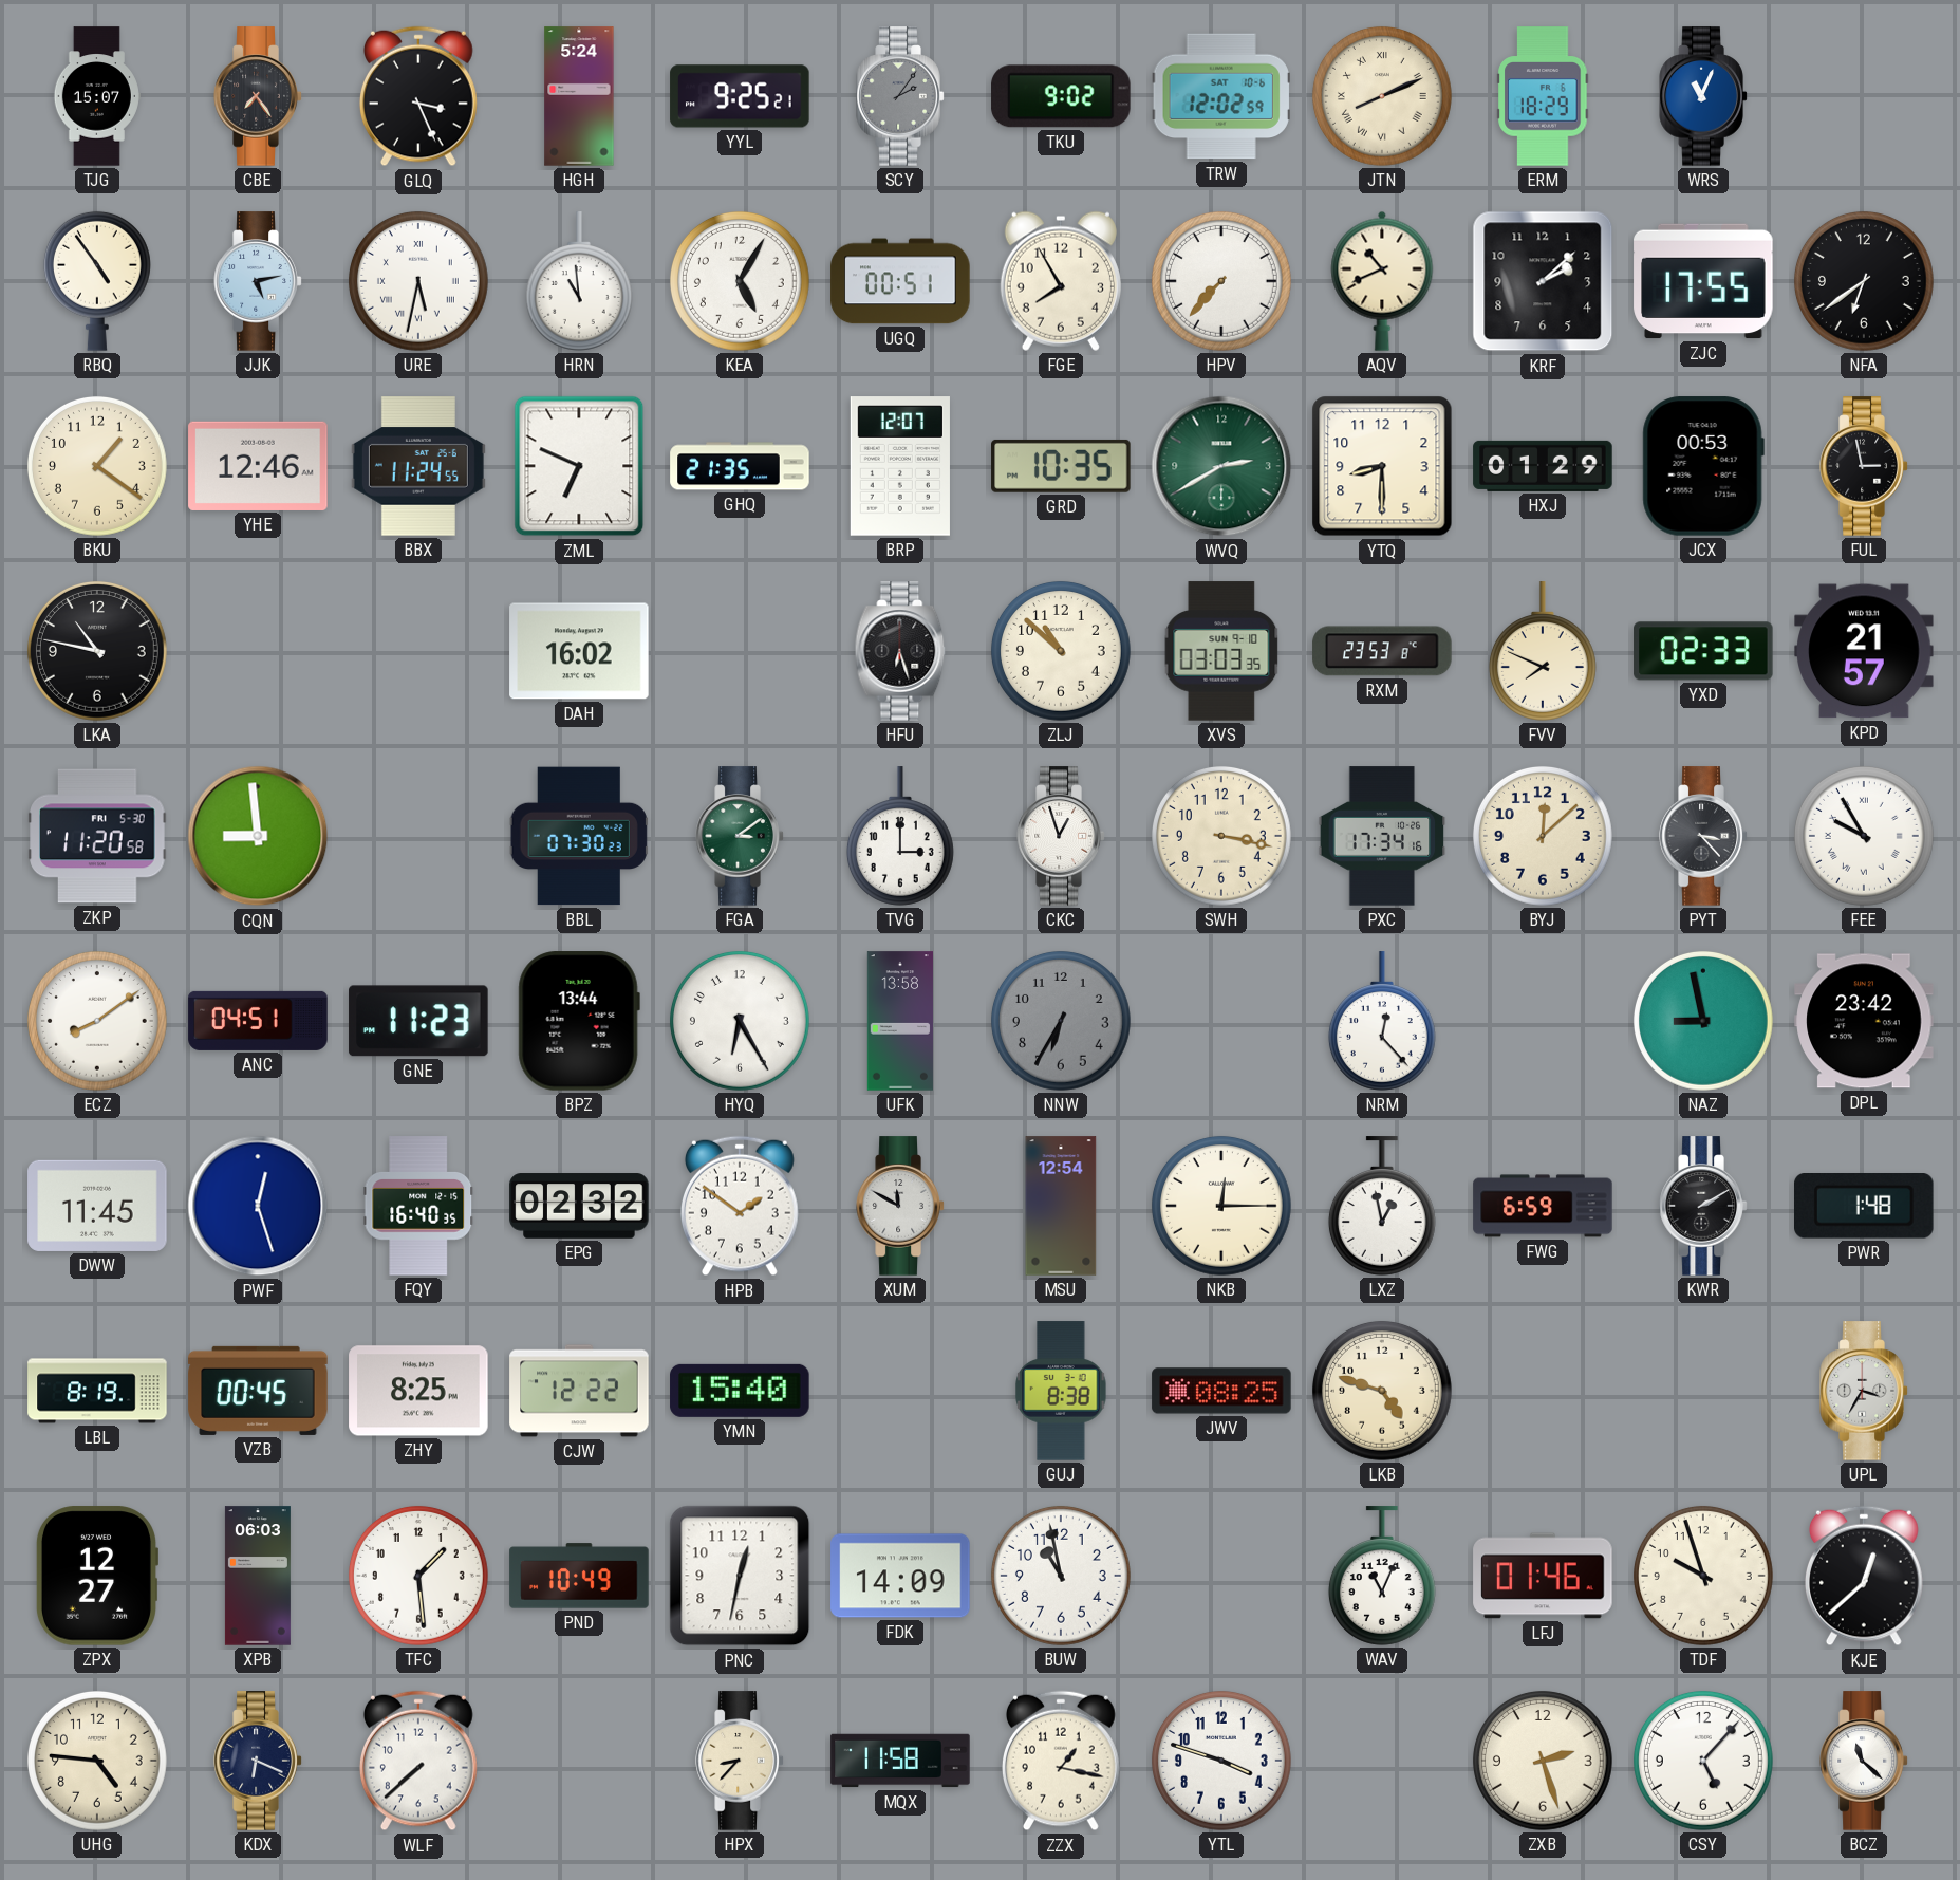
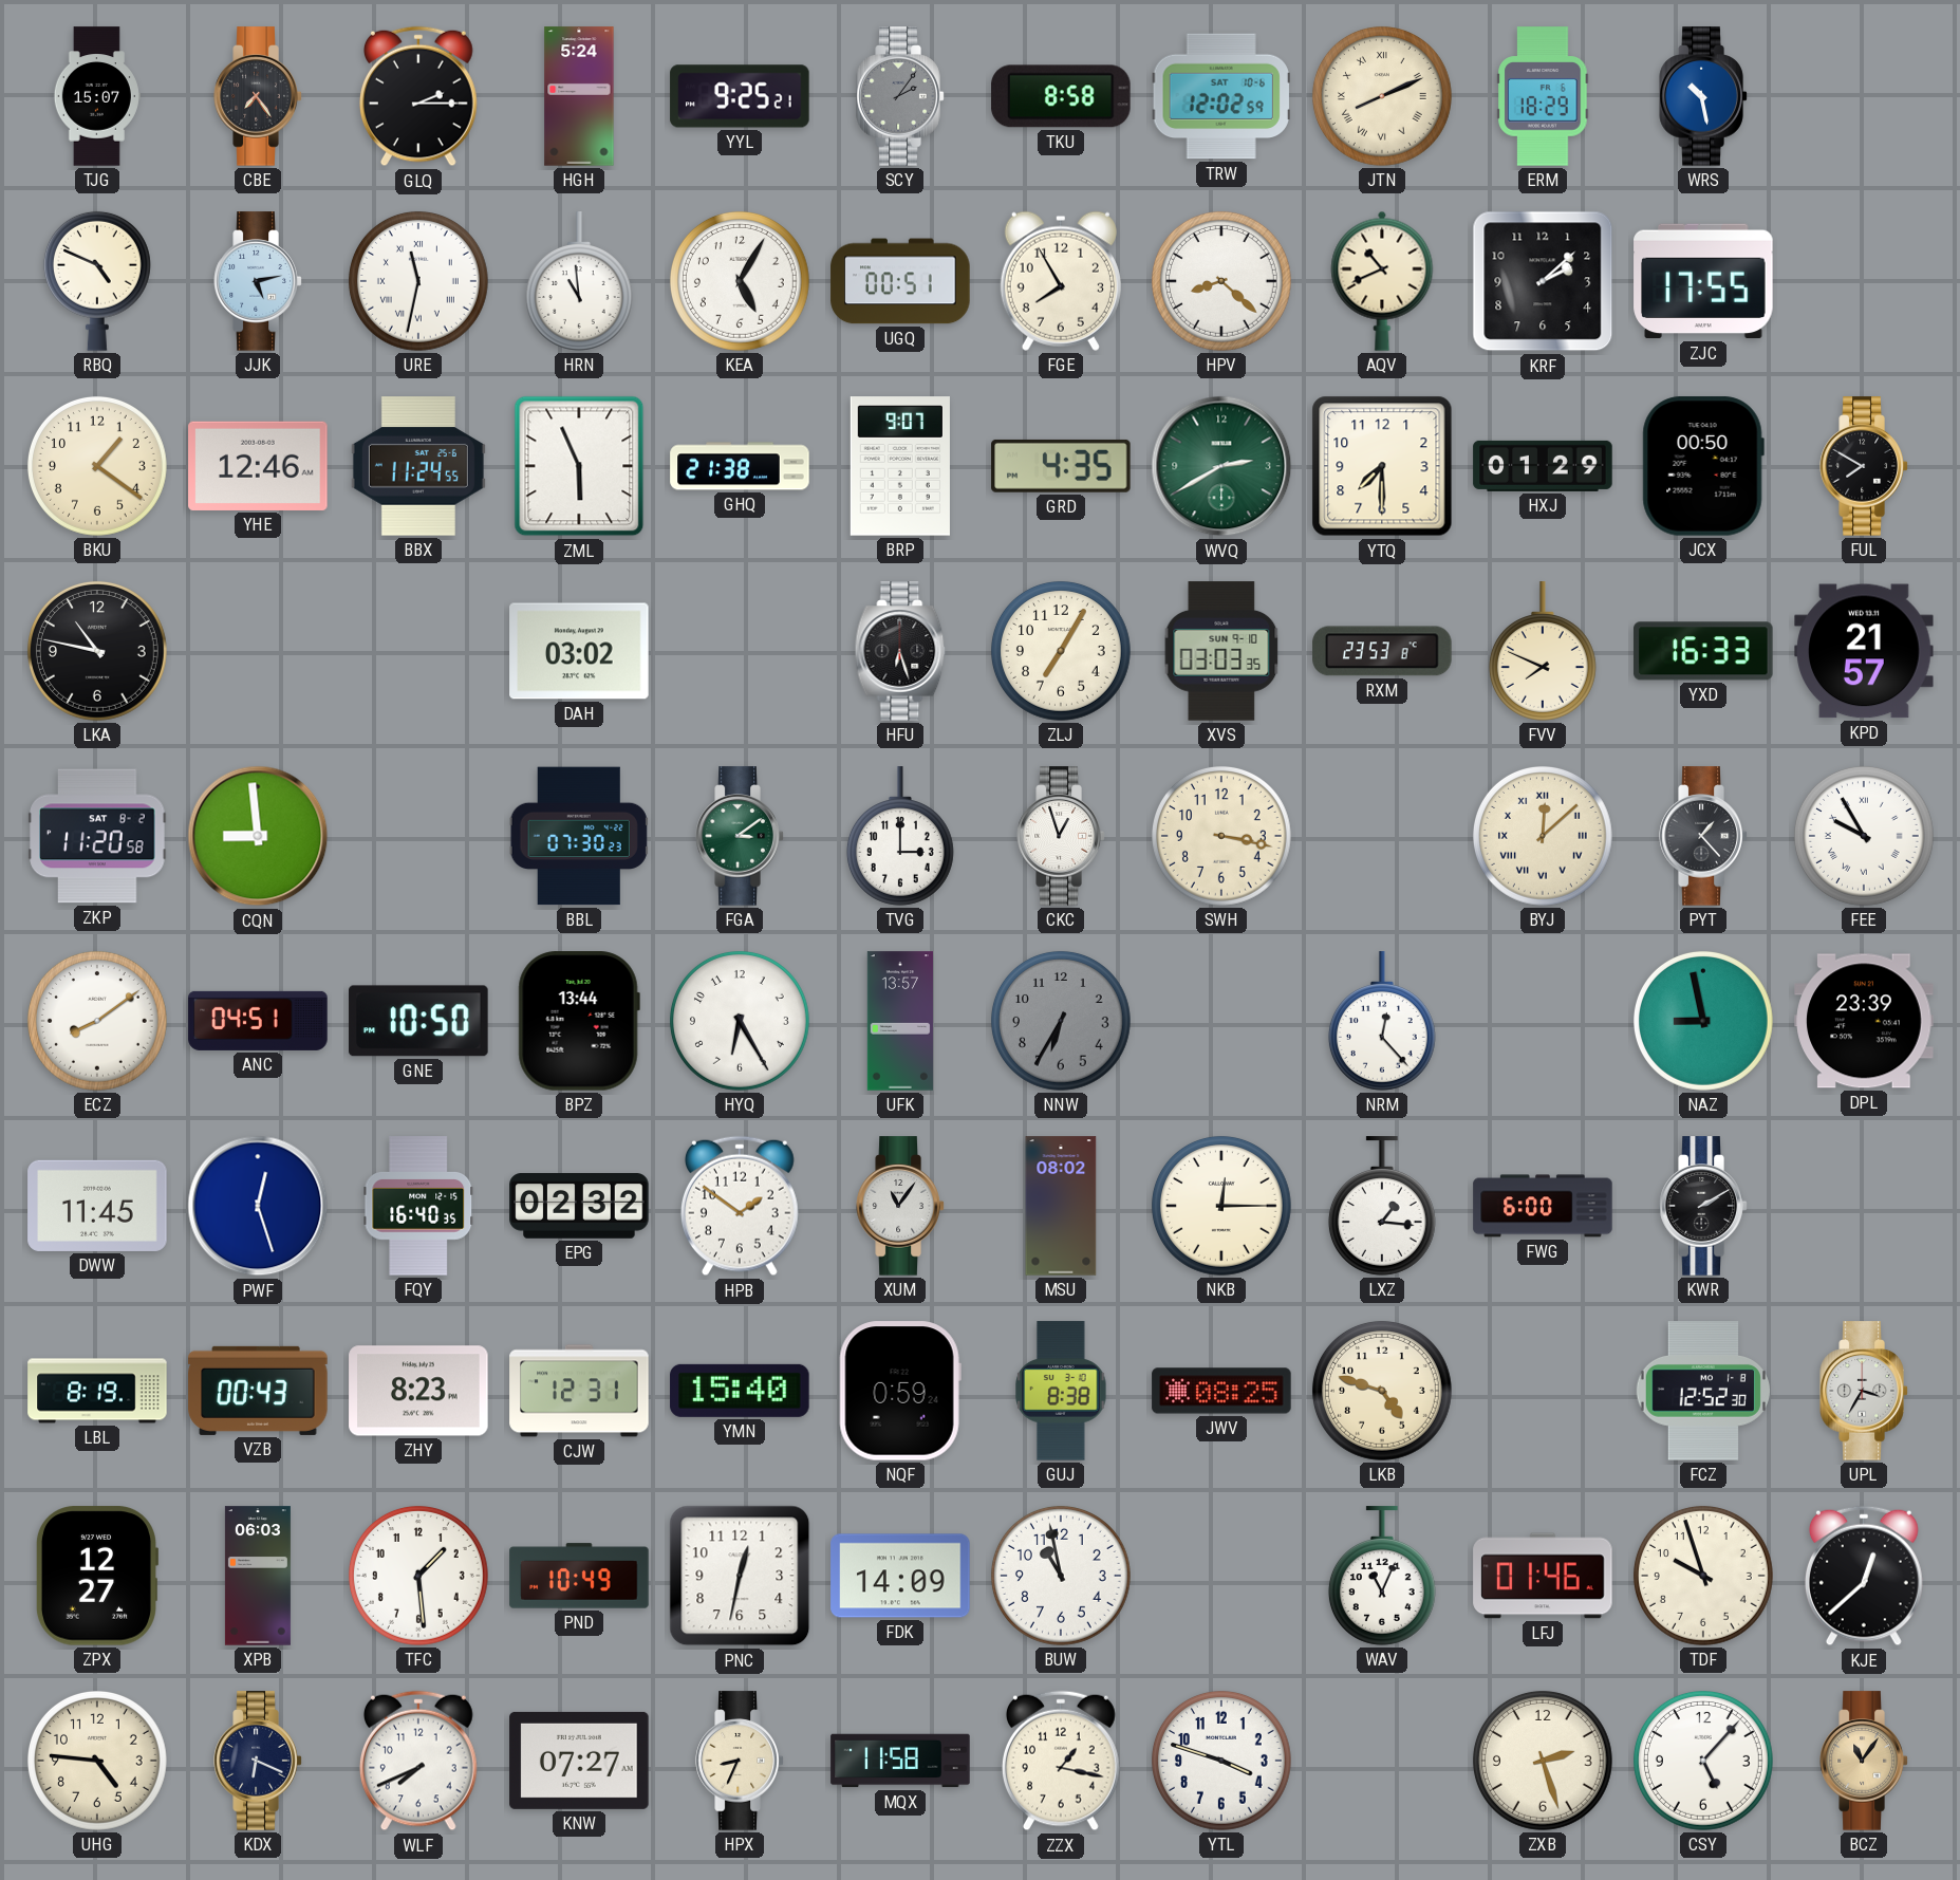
GLQ: 3:26 -> 2:15 (418, 96)
TKU: 9:02 -> 8:58 (1061, 96)
WRS: 11:04 -> 10:28 (1703, 96)
RBQ: 4:54 -> 4:49 (97, 281)
URE: 5:32 -> 11:32 (418, 281)
HPV: 7:37 -> 8:22 (1221, 281)
NFA: 6:39 -> none (1864, 281)
ZML: 6:49 -> 5:56 (579, 466)
GHQ: 21:35 -> 21:38 (740, 466)
BRP: 12:07 -> 9:07 (900, 466)
GRD: 10:35 -> 4:35 (1061, 466)
YTQ: 8:30 -> 7:30 (1382, 466)
JCX: 00:53 -> 00:50 (1703, 466)
FUL: 2:58 -> 7:50 (1864, 466)
DAH: 16:02 -> 03:02 (579, 651)
ZLJ: 10:52 -> 7:05 (1061, 651)
YXD: 02:33 -> 16:33 (1703, 651)
ZKP date: FRI 5-30 -> SAT 8-2 (97, 836)
PXC: 17:34 -> none (1382, 836)
BYJ numerals: Arabic -> Roman (1543, 836)
PYT: 3:23 -> 1:23 (1703, 836)
GNE: 11:23 -> 10:50 (418, 1021)
UFK: 13:58 -> 13:57 (900, 1021)
DPL: 23:42 -> 23:39 (1864, 1021)
XUM: 11:50 -> 11:06 (900, 1206)
MSU: 12:54 -> 08:02 (1061, 1206)
LXZ: 12:58 -> 1:16 (1382, 1206)
FWG: 6:59 -> 6:00 (1543, 1206)
PWR: 1:48 -> none (1865, 1207)
VZB: 00:45 -> 00:43 (258, 1391)
ZHY: 8:25 -> 8:23 (418, 1391)
CJW: 12:22 -> 12:31 (579, 1391)
NQF: none -> 0:59 (900, 1391)
FCZ: none -> 12:52 (1703, 1391)
WLF: 7:38 -> 7:41 (418, 1761)
KNW: none -> 07:27 (579, 1761)
HPX: 8:37 -> 8:34 (740, 1761)
BCZ: 11:22 -> 11:06 (1864, 1761)
BCZ dial: white -> champagne (1864, 1761)
